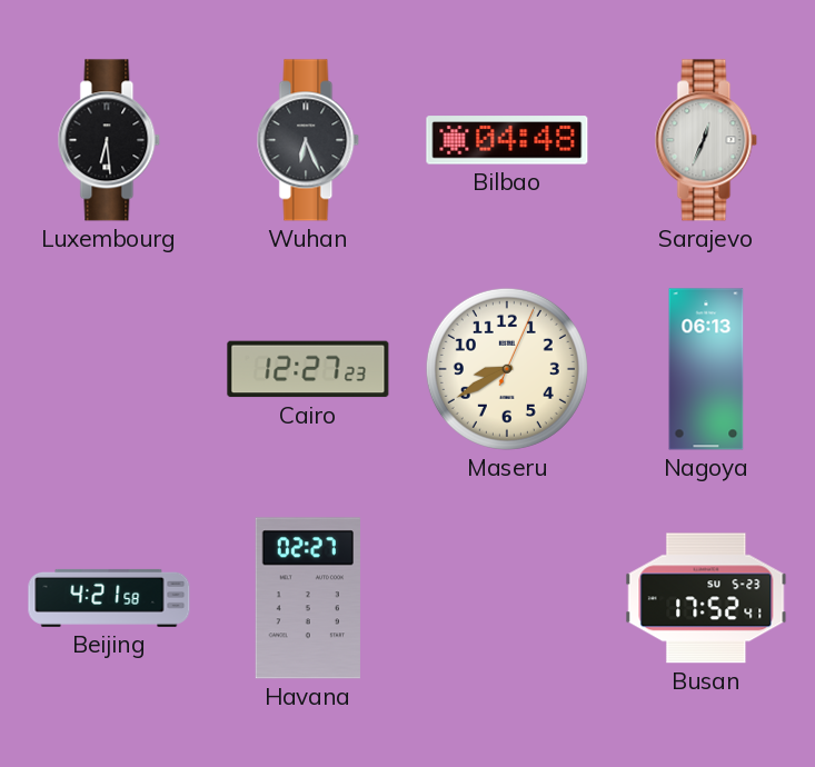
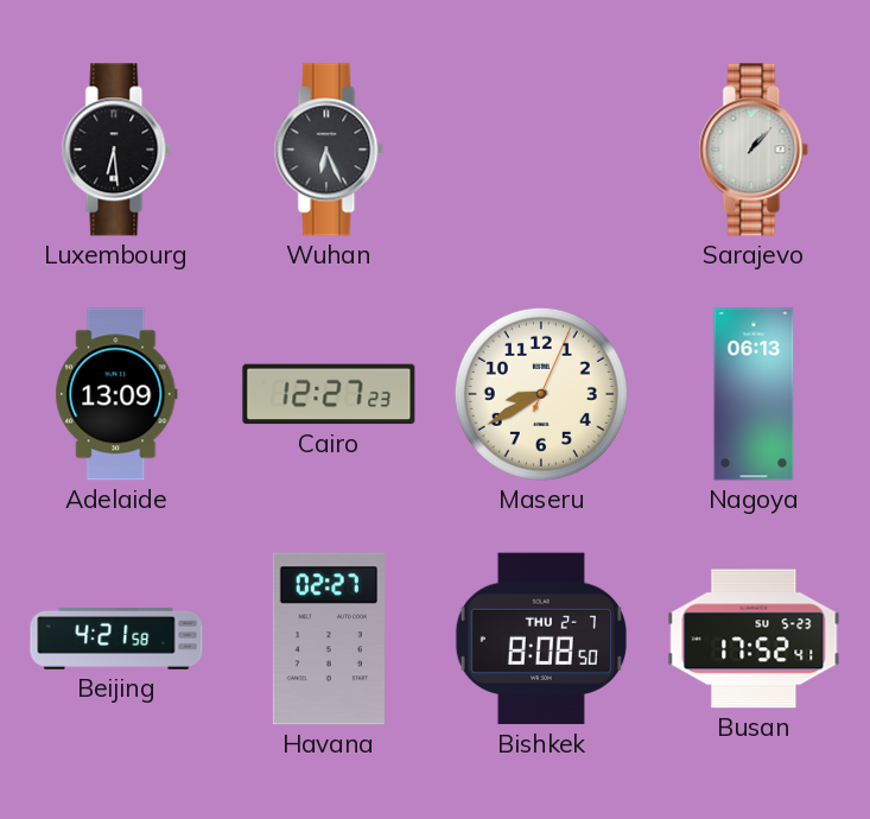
Bilbao: 04:48 -> none (507, 140)
Sarajevo: 12:34 -> 1:07 (754, 150)
Adelaide: none -> 13:09 (116, 394)
Bishkek: none -> 8:08 (541, 639)
